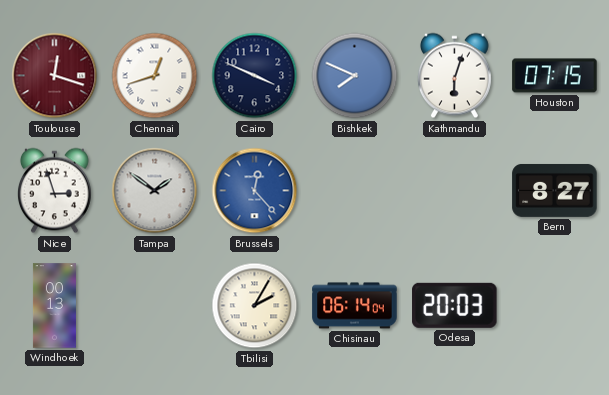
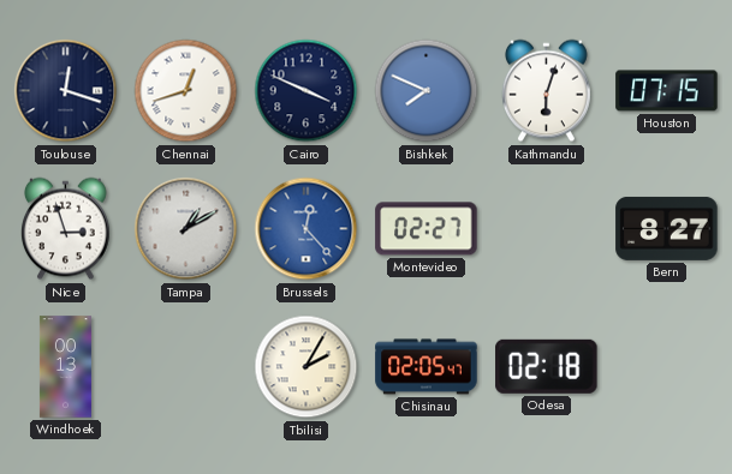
Toulouse dial: burgundy -> navy (66, 91)
Tampa: 1:51 -> 1:10 (186, 229)
Montevideo: none -> 02:27 (427, 229)
Chisinau: 06:14 -> 02:05 (427, 367)
Odesa: 20:03 -> 02:18 (547, 366)
